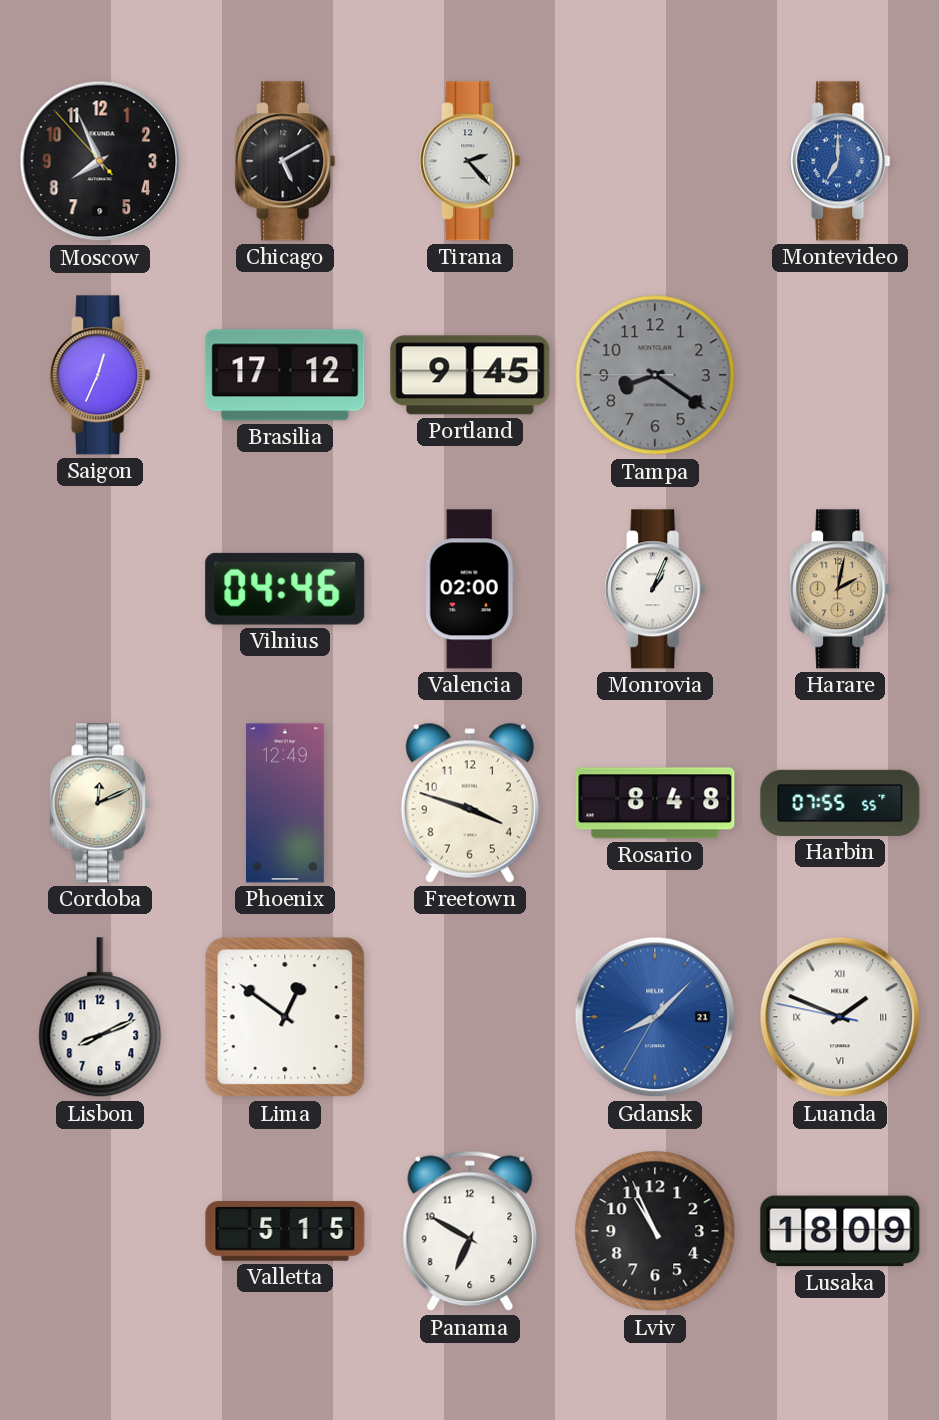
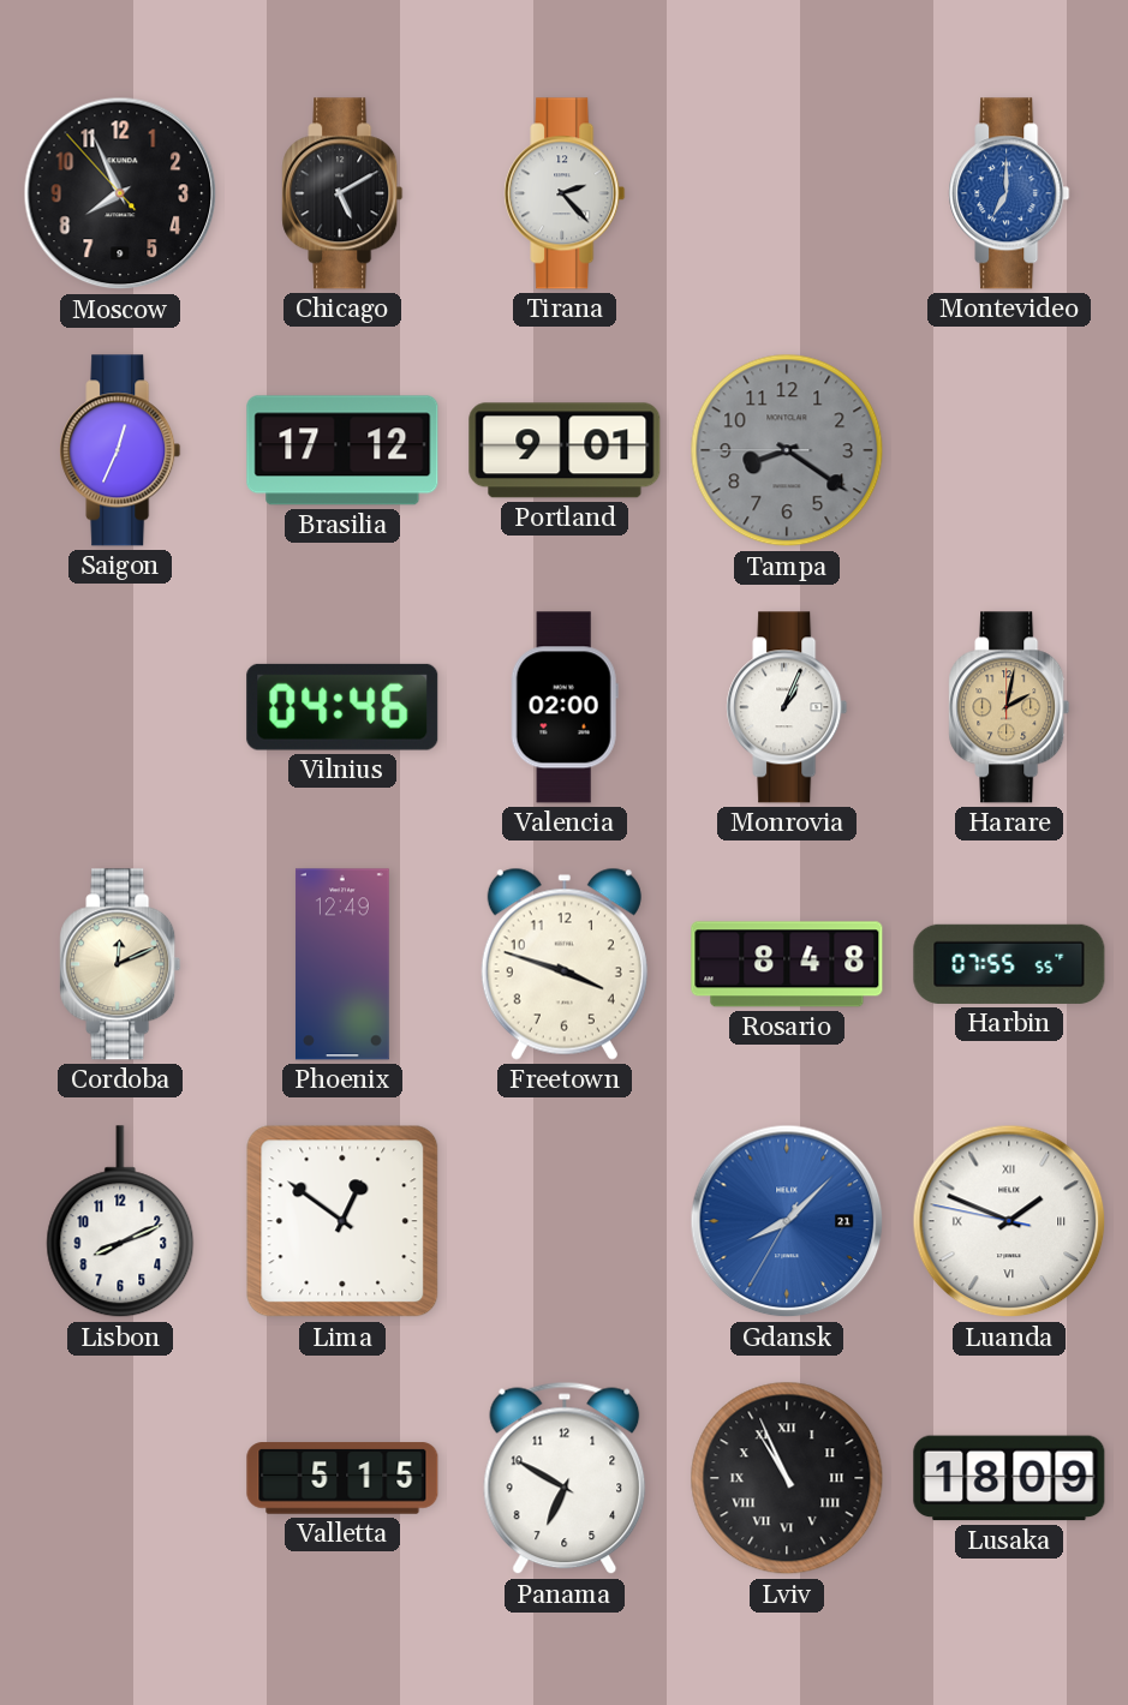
Portland: 9:45 -> 9:01 (565, 450)
Lviv numerals: Arabic -> Roman (787, 1478)
